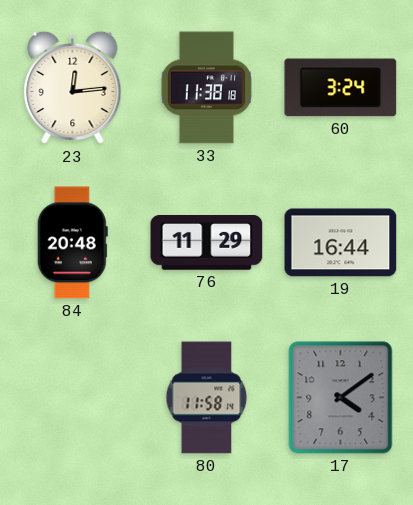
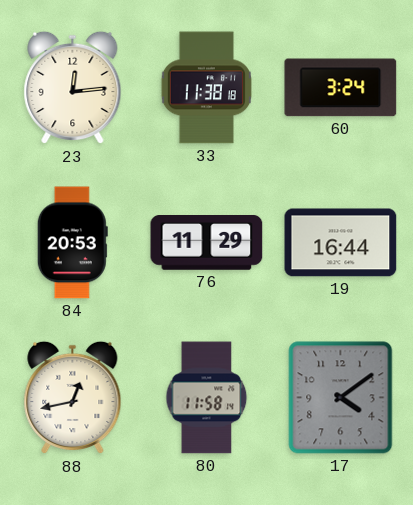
84: 20:48 -> 20:53 (72, 243)
88: none -> 12:43 (73, 398)
